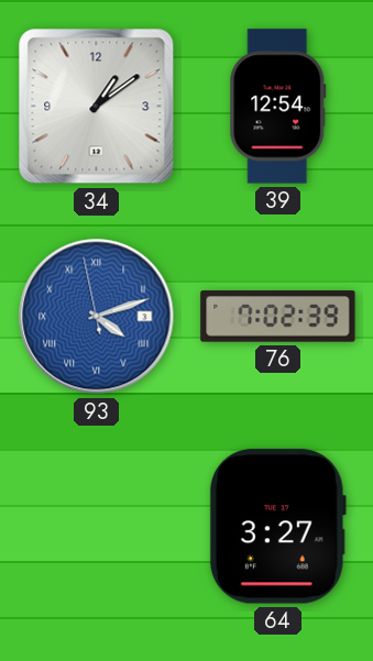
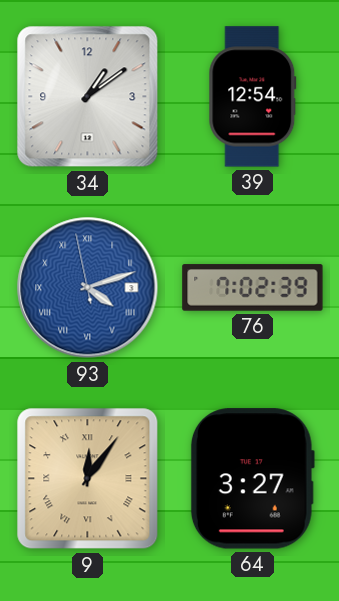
9: none -> 12:06 (88, 479)
